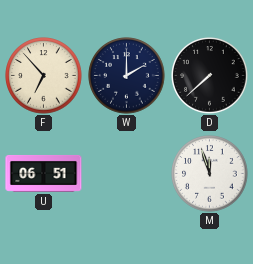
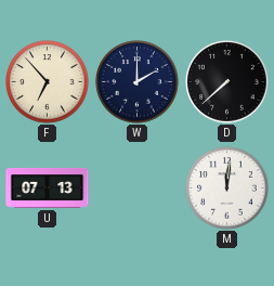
U: 06:51 -> 07:13 (48, 187)
M: 11:57 -> 12:01 (227, 188)
